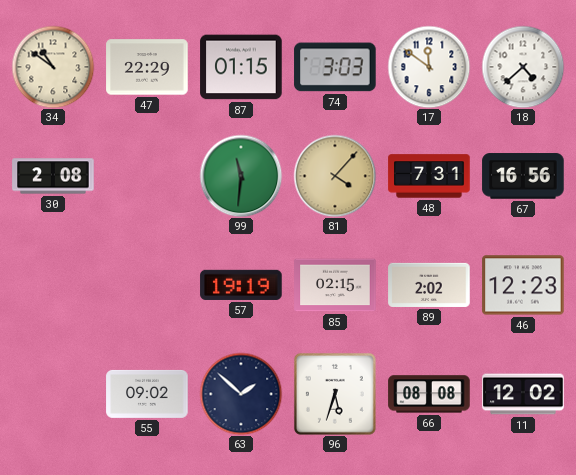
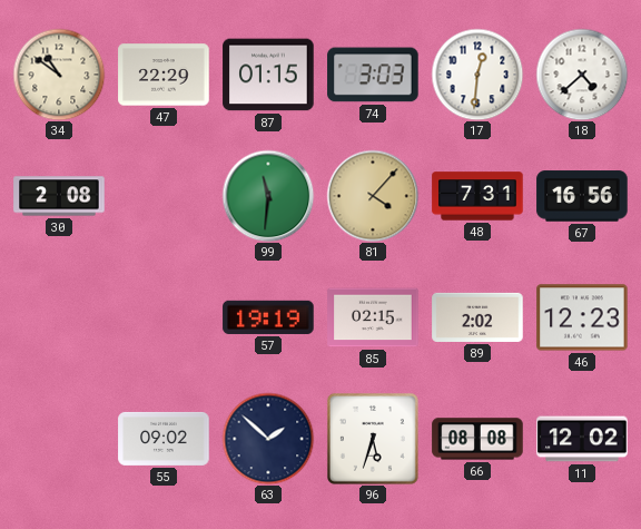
17: 11:51 -> 12:31 (477, 75)
